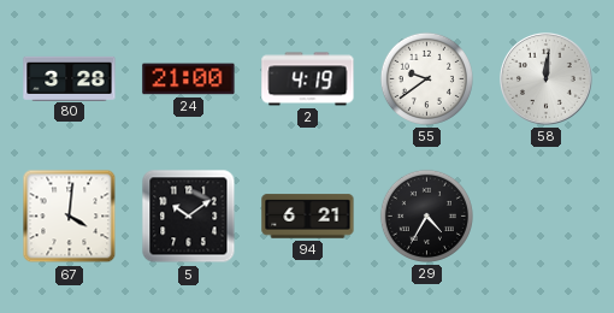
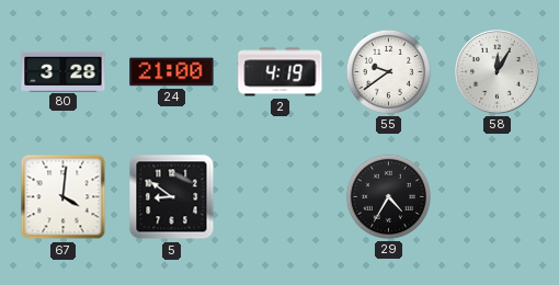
58: 12:01 -> 12:05 (498, 72)
5: 10:09 -> 8:51 (172, 197)
94: 6:21 -> none (308, 217)
